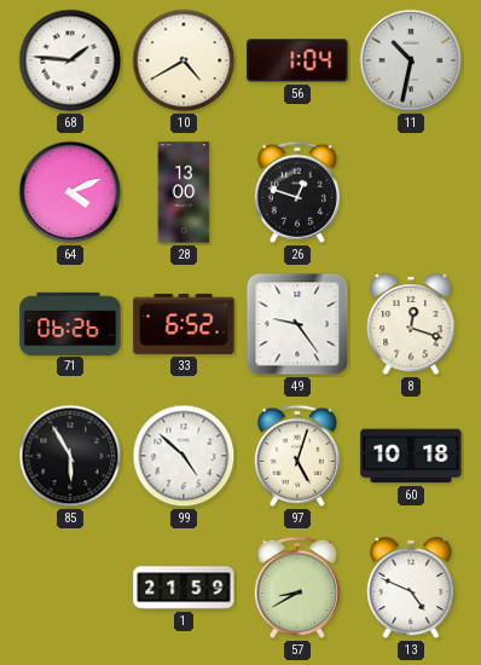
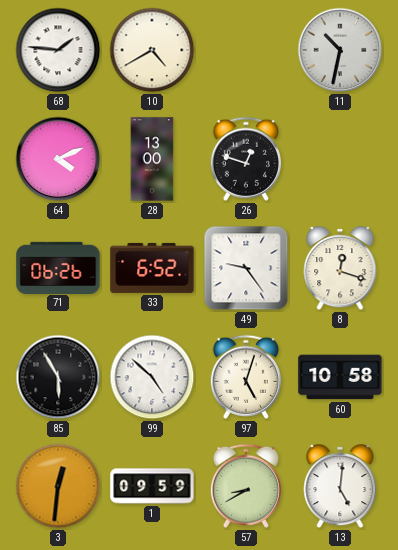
56: 1:04 -> none (297, 60)
60: 10:18 -> 10:58 (340, 377)
3: none -> 12:31 (58, 486)
1: 21:59 -> 09:59 (152, 486)
13: 4:49 -> 5:01 (340, 487)
